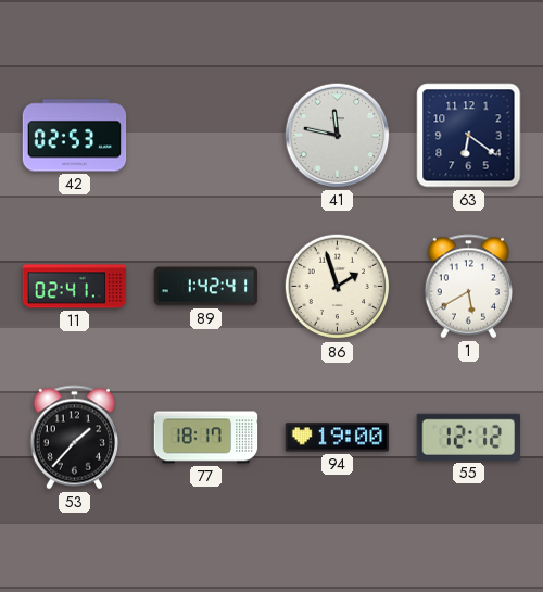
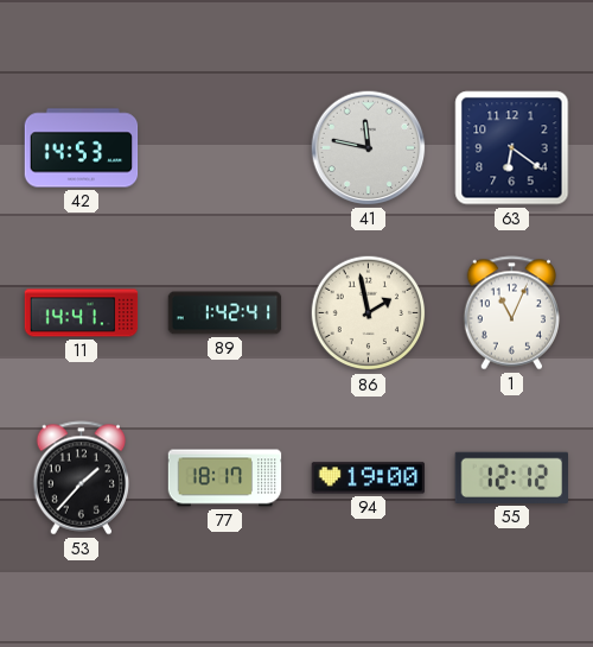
42: 02:53 -> 14:53 (82, 148)
11: 02:41 -> 14:41 (82, 313)
86: 1:57 -> 1:58 (369, 313)
1: 5:40 -> 11:04 (512, 313)
